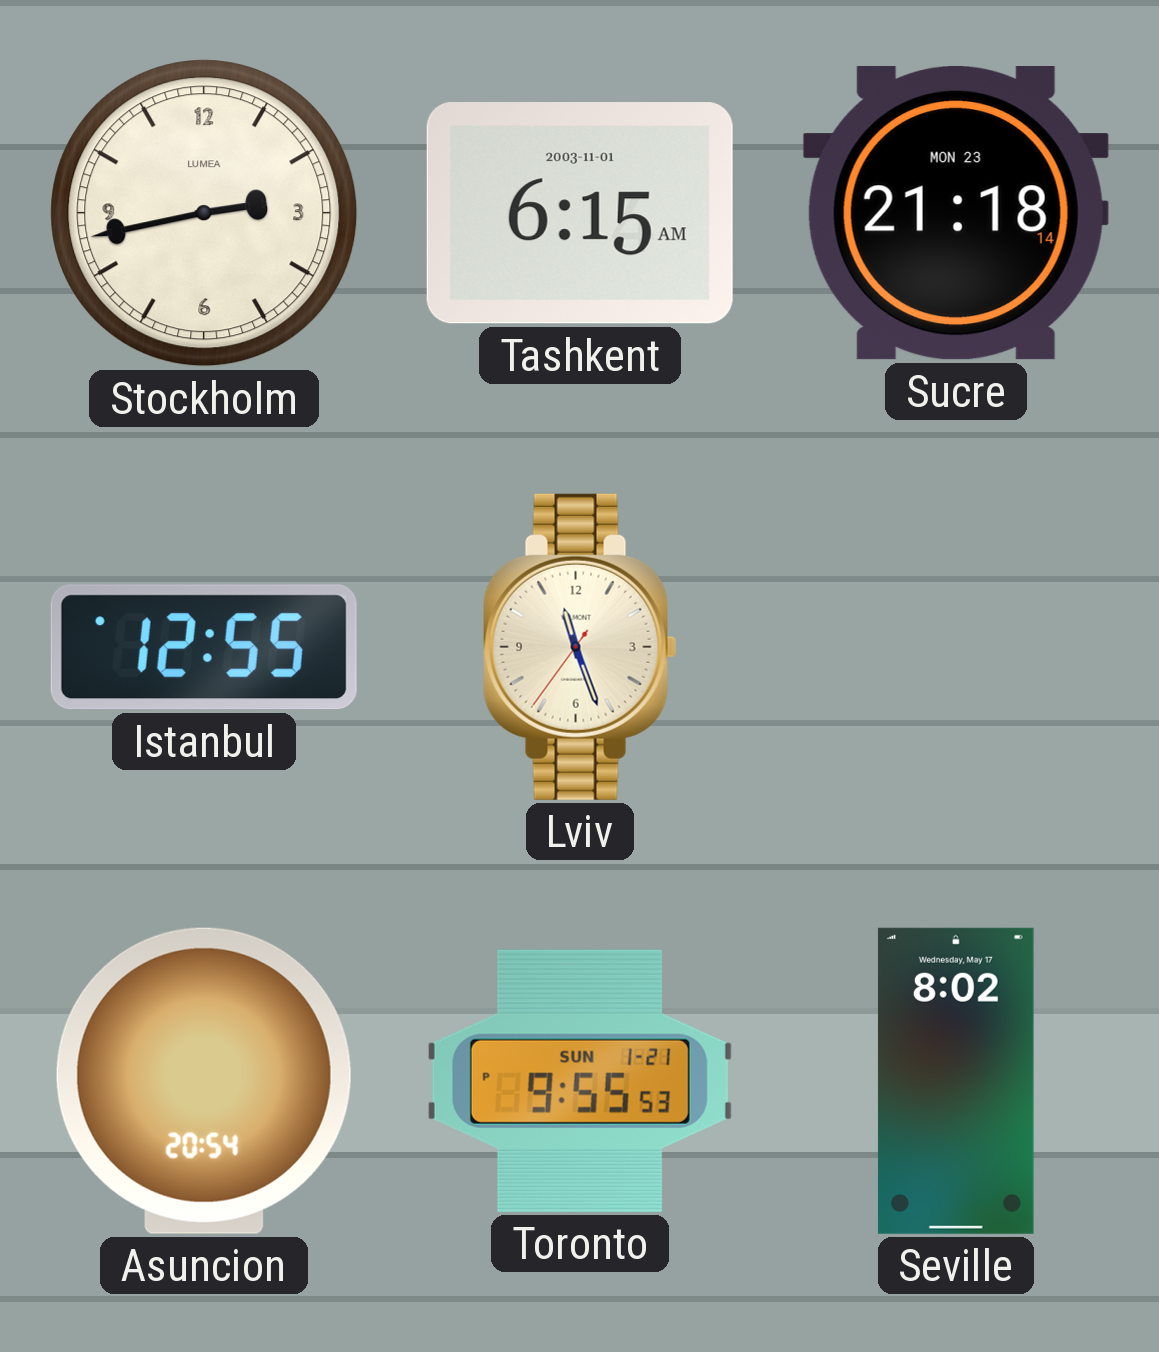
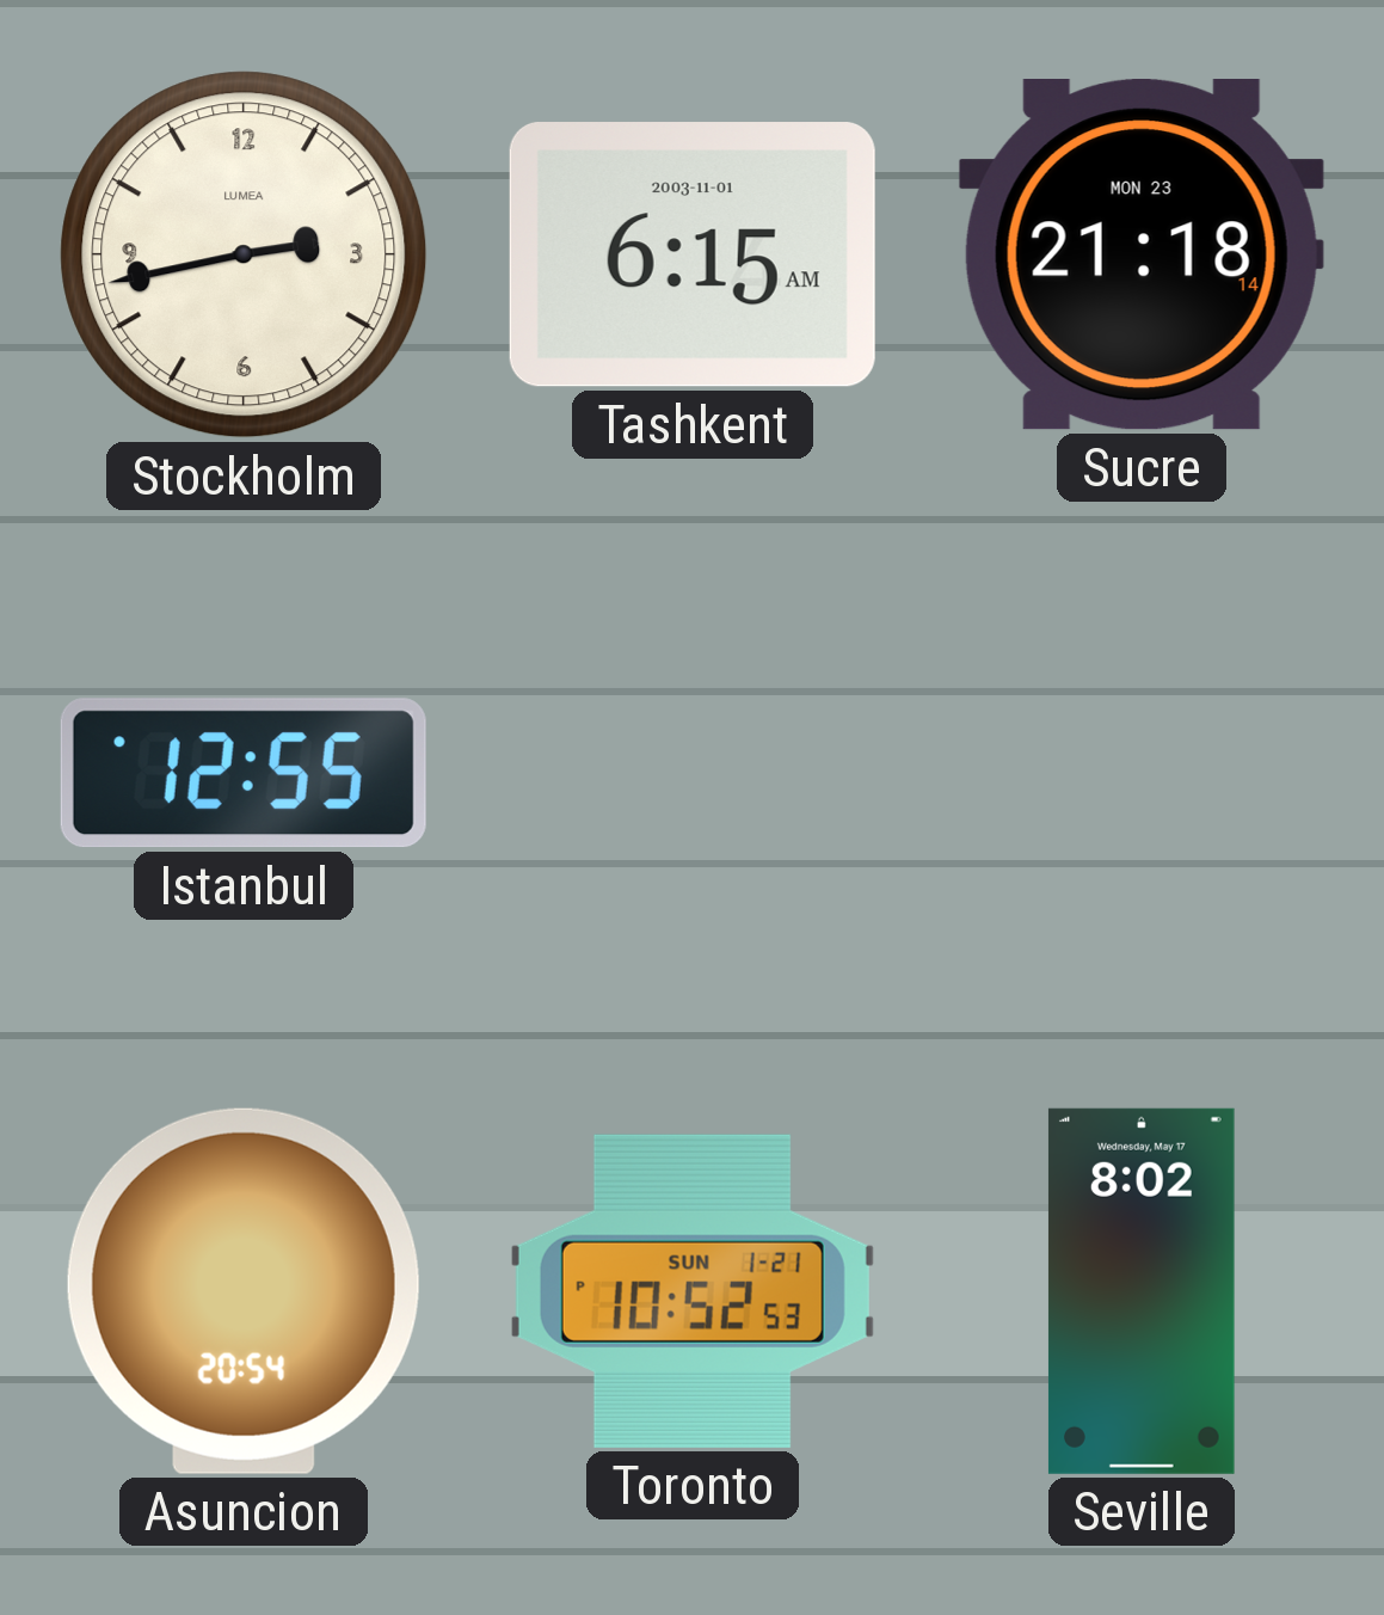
Lviv: 11:26 -> none (580, 647)
Toronto: 9:55 -> 10:52 (693, 1291)
